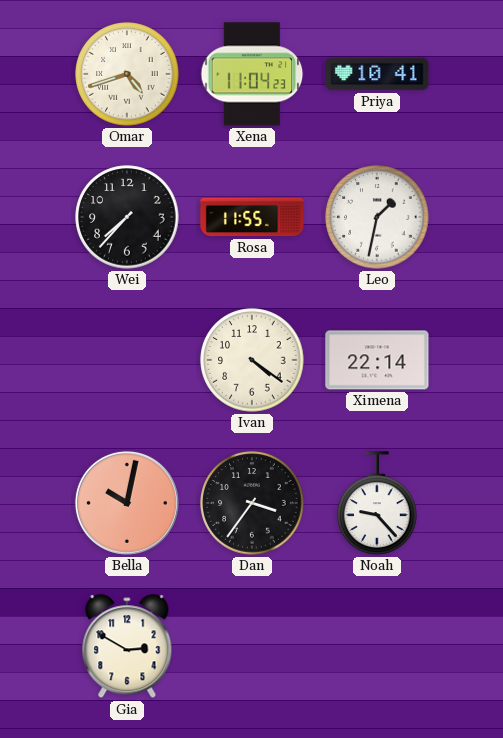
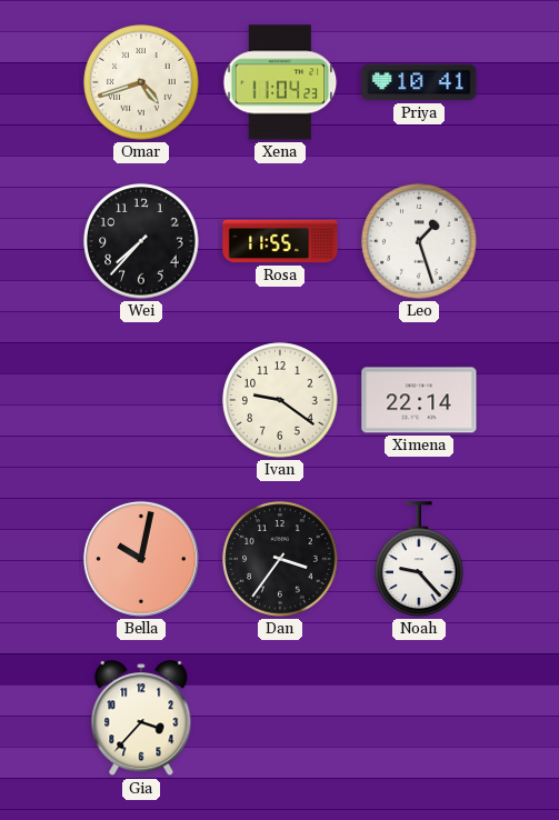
Leo: 1:32 -> 1:27 (419, 241)
Ivan: 4:21 -> 9:21 (280, 400)
Gia: 2:50 -> 3:37 (141, 719)
